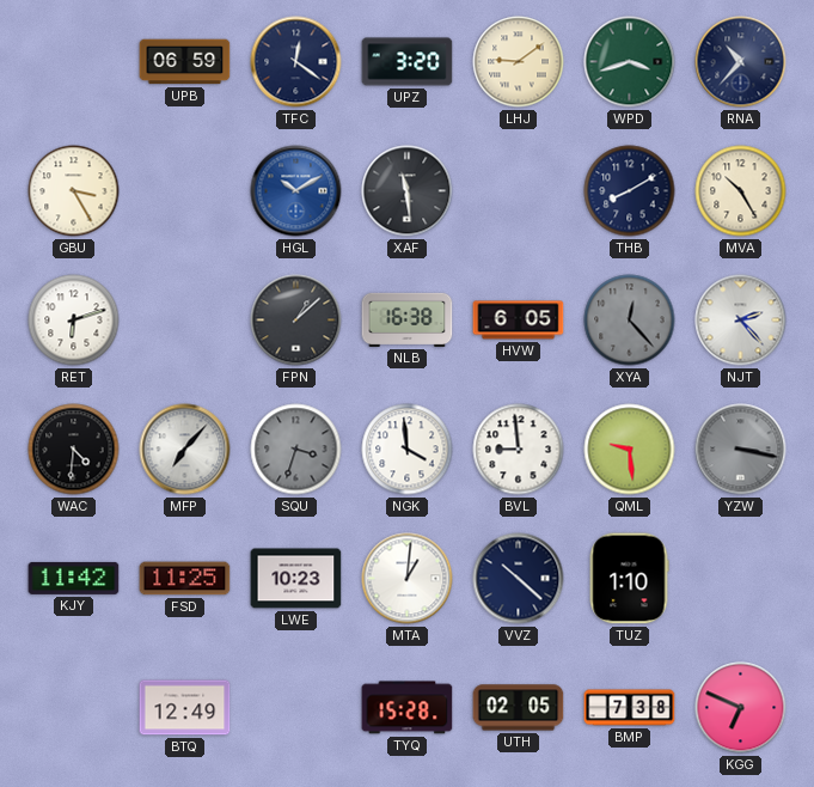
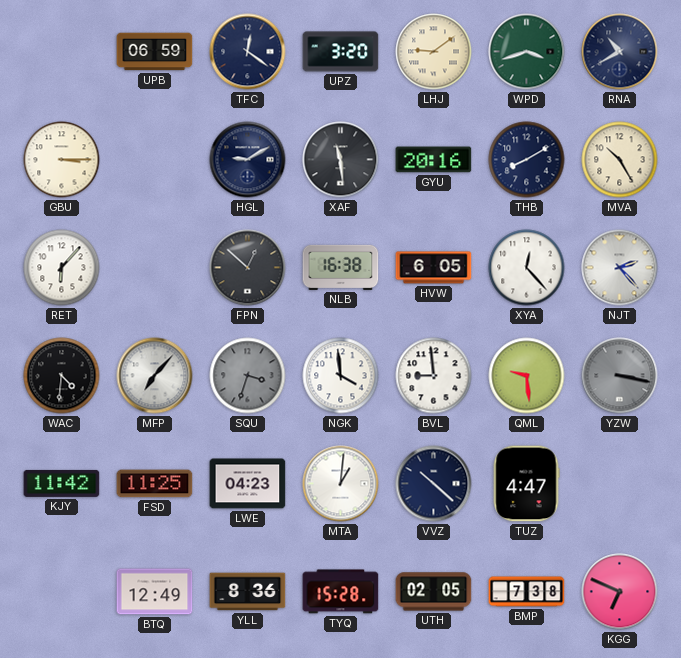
RNA: 10:37 -> 10:40 (620, 52)
GBU: 3:25 -> 3:15 (62, 160)
HGL: 10:10 -> 9:10 (248, 160)
HGL dial: blue -> navy (248, 160)
GYU: none -> 20:16 (434, 160)
RET: 6:12 -> 6:07 (62, 268)
FPN: 1:08 -> 12:52 (248, 268)
XYA dial: grey -> white (527, 268)
LWE: 10:23 -> 04:23 (248, 484)
TUZ: 1:10 -> 4:47 (526, 484)
YLL: none -> 8:36 (248, 592)
